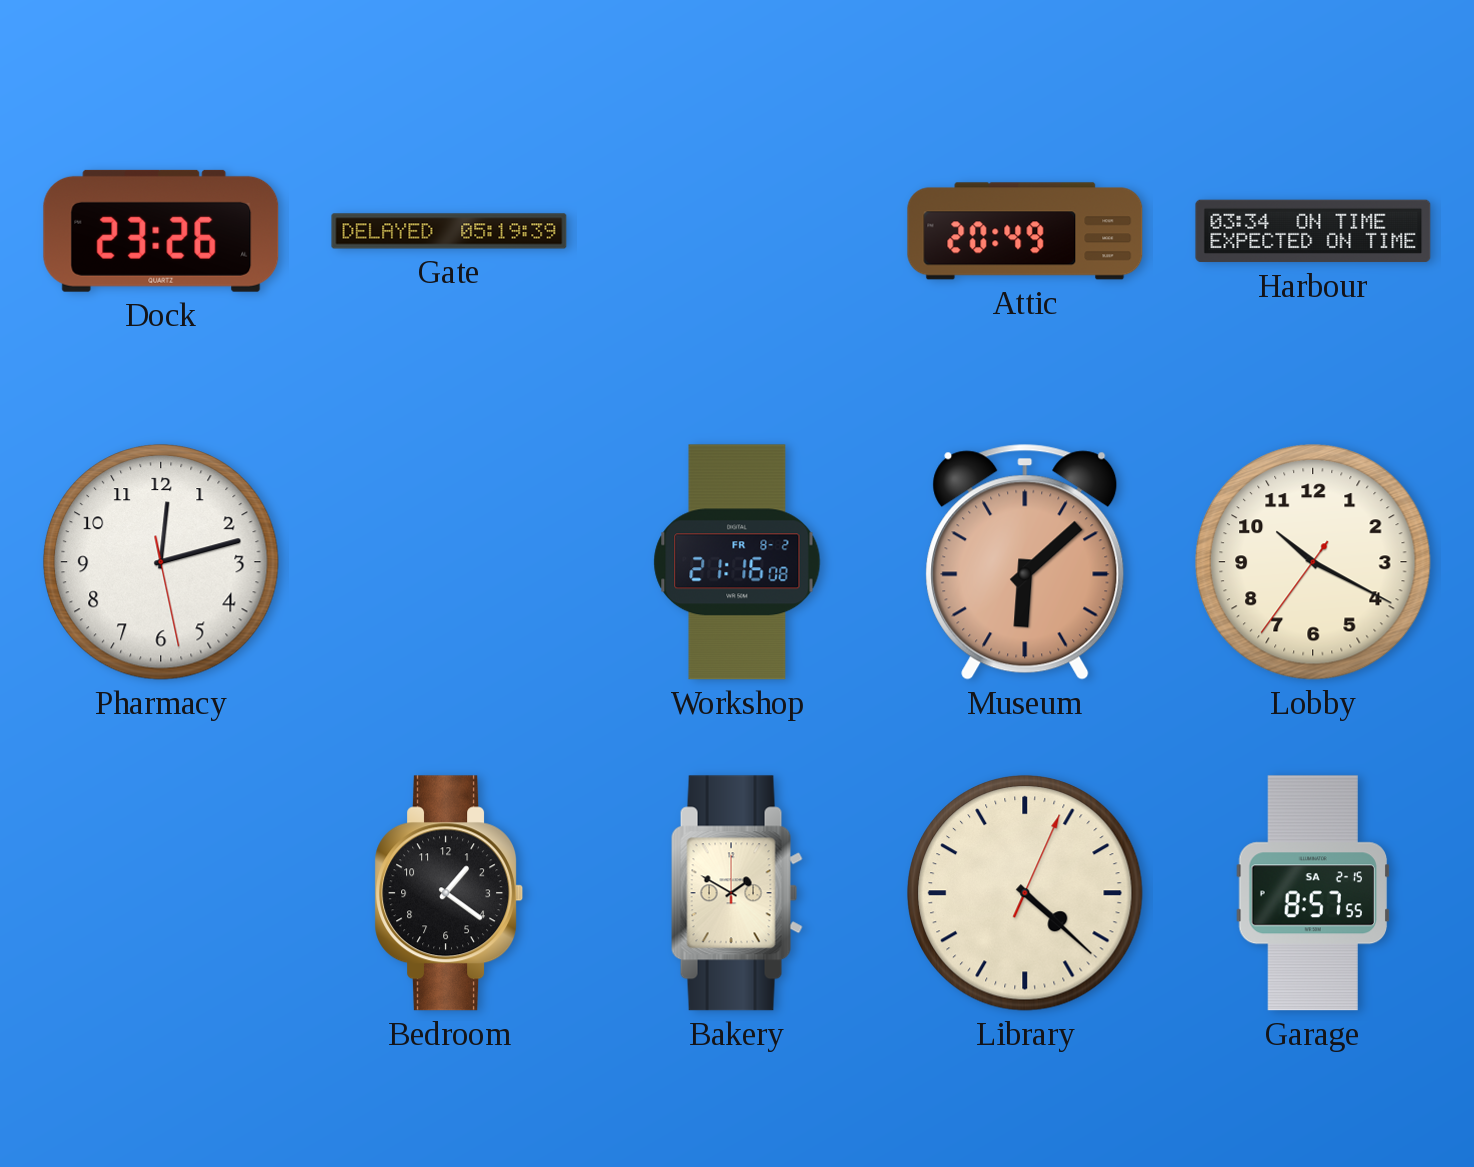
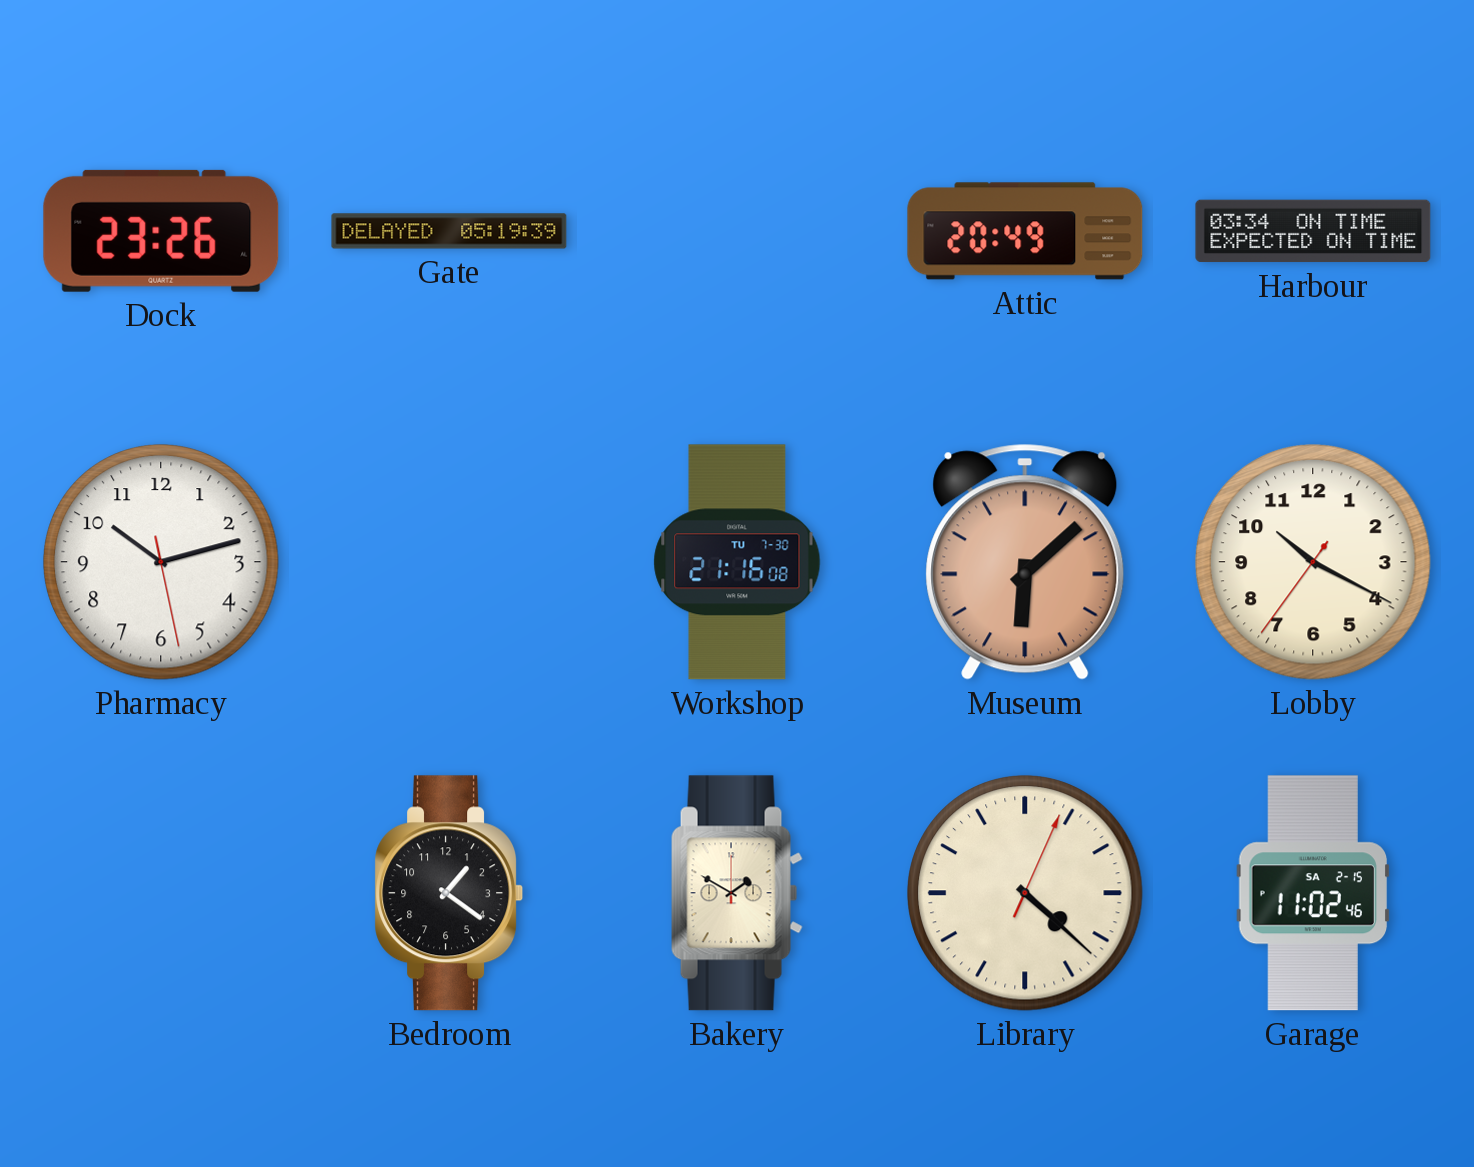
Pharmacy: 12:12 -> 10:12 (161, 562)
Workshop date: FR 8-2 -> TU 7-30 (737, 562)
Garage: 8:57 -> 11:02 (1313, 893)
